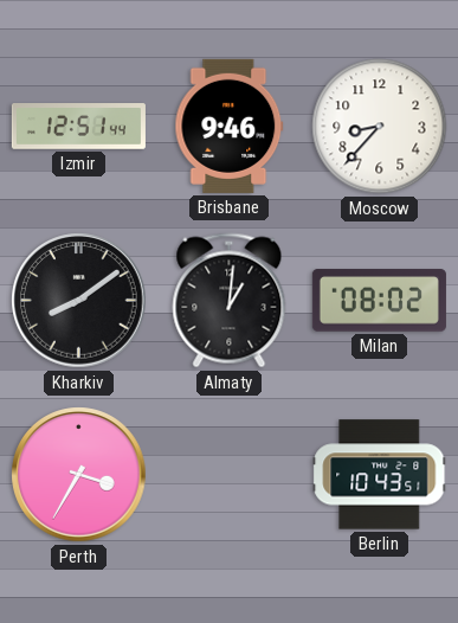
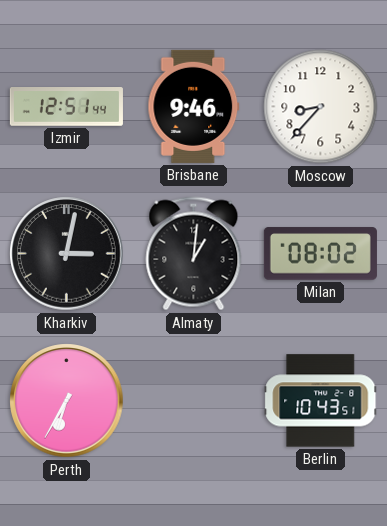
Kharkiv: 8:09 -> 3:02 (67, 254)
Perth: 3:35 -> 6:35 (67, 401)
